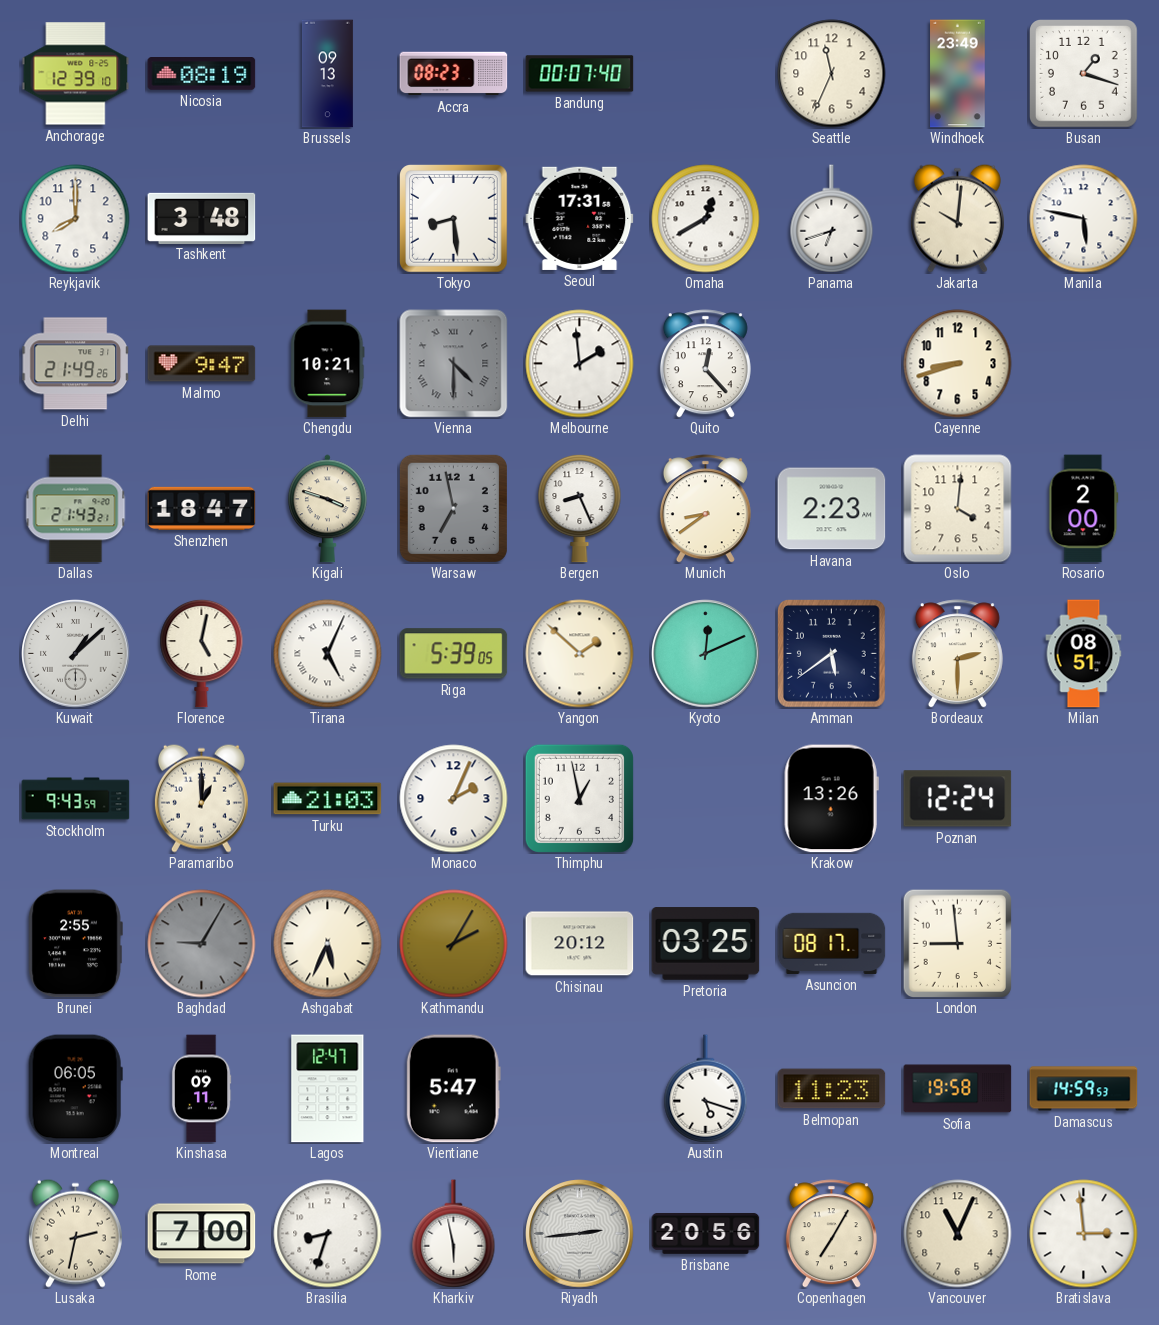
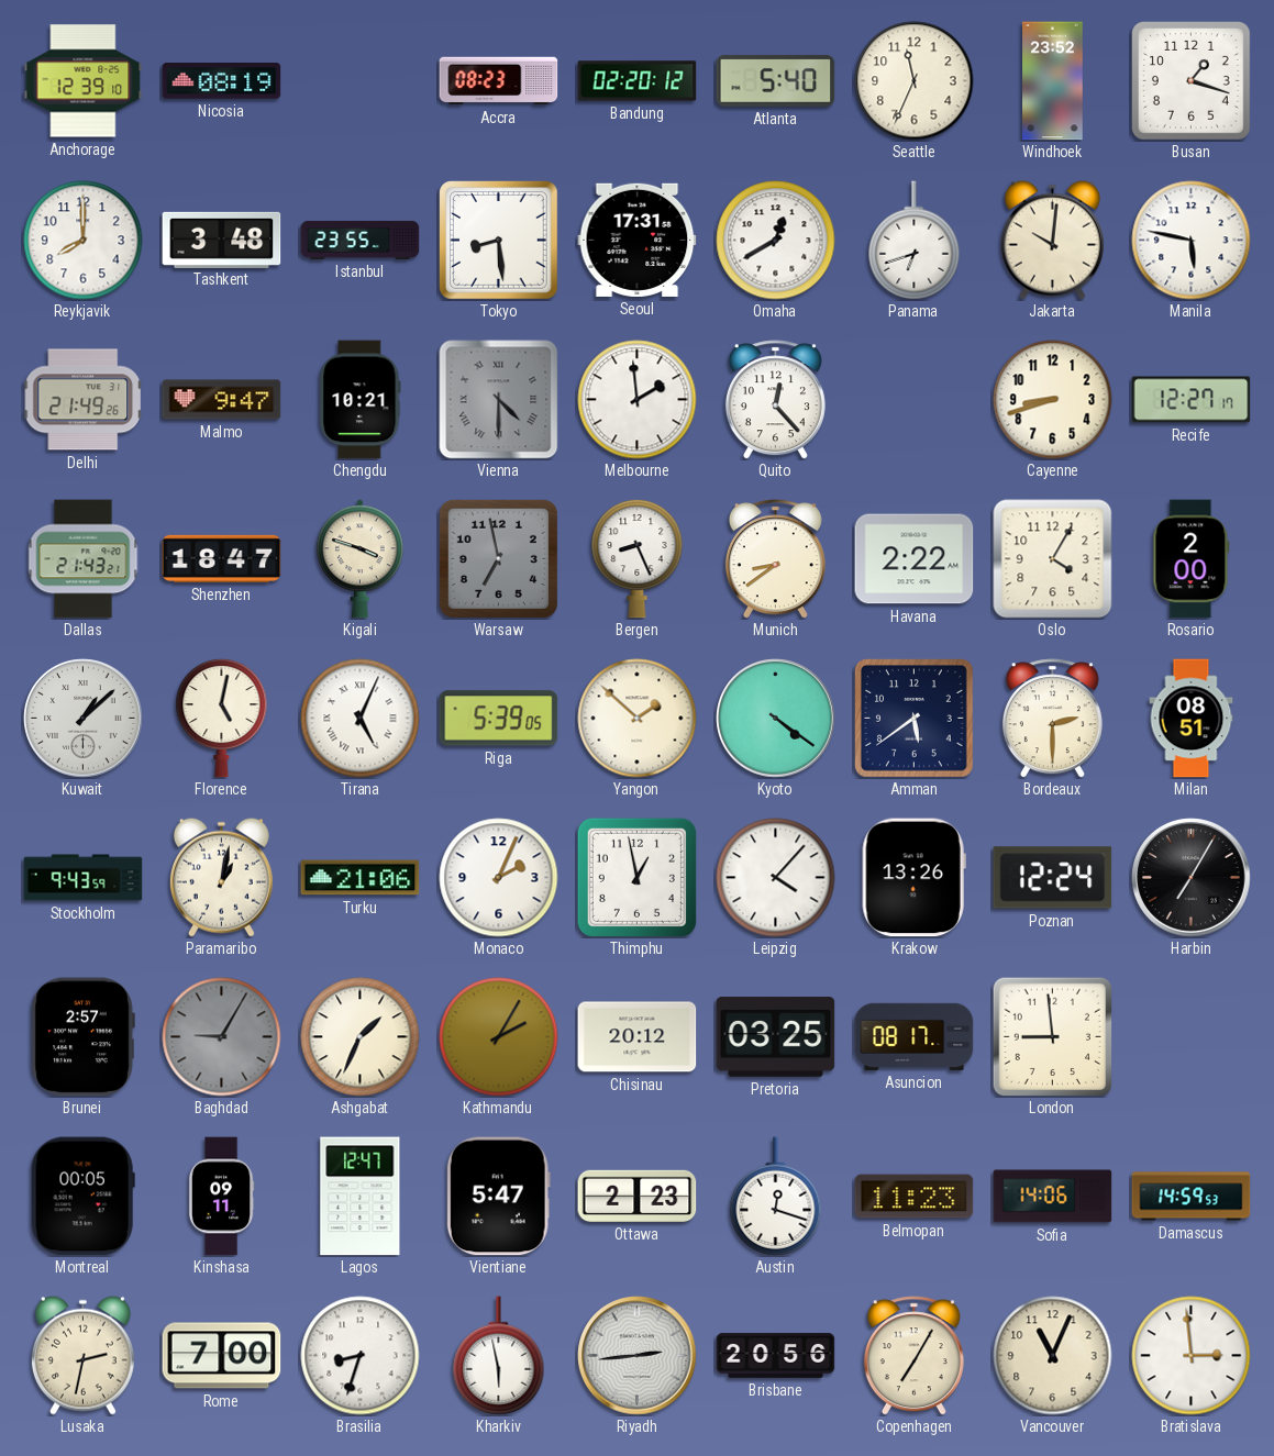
Brussels: 09:13 -> none (327, 74)
Bandung: 00:07 -> 02:20 (638, 81)
Atlanta: none -> 5:40 (776, 80)
Windhoek: 23:49 -> 23:52 (1053, 81)
Istanbul: none -> 23:55 (361, 240)
Recife: none -> 12:27 (1192, 400)
Havana: 2:23 -> 2:22 (915, 559)
Oslo: 4:01 -> 4:05 (1053, 559)
Kyoto: 12:11 -> 4:21 (776, 719)
Paramaribo: 1:00 -> 1:02 (221, 877)
Turku: 21:03 -> 21:06 (361, 878)
Leipzig: none -> 4:07 (776, 878)
Harbin: none -> 7:05 (1192, 878)
Brunei: 2:55 -> 2:57 (82, 1037)
Ashgabat: 5:34 -> 1:34 (361, 1037)
Montreal: 06:05 -> 00:05 (82, 1197)
Ottawa: none -> 2:23 (638, 1196)
Austin: 5:18 -> 12:18 (776, 1197)
Sofia: 19:58 -> 14:06 (1053, 1197)
